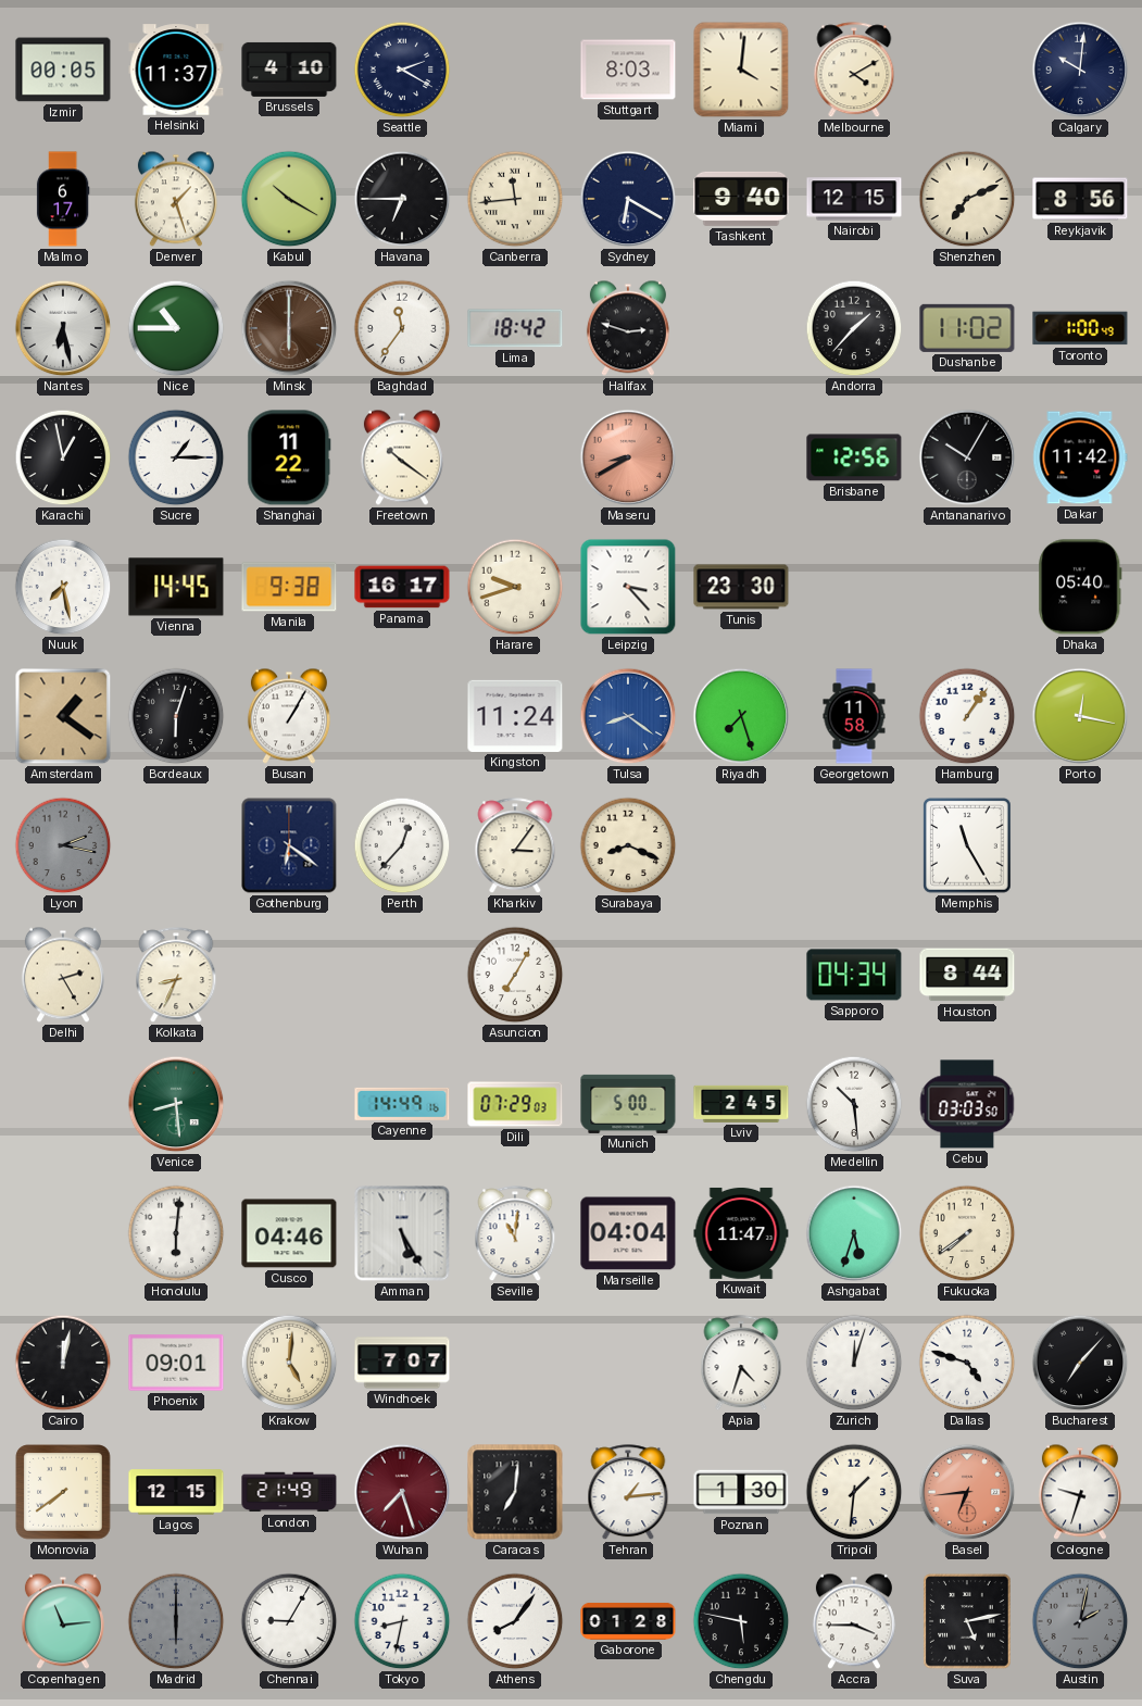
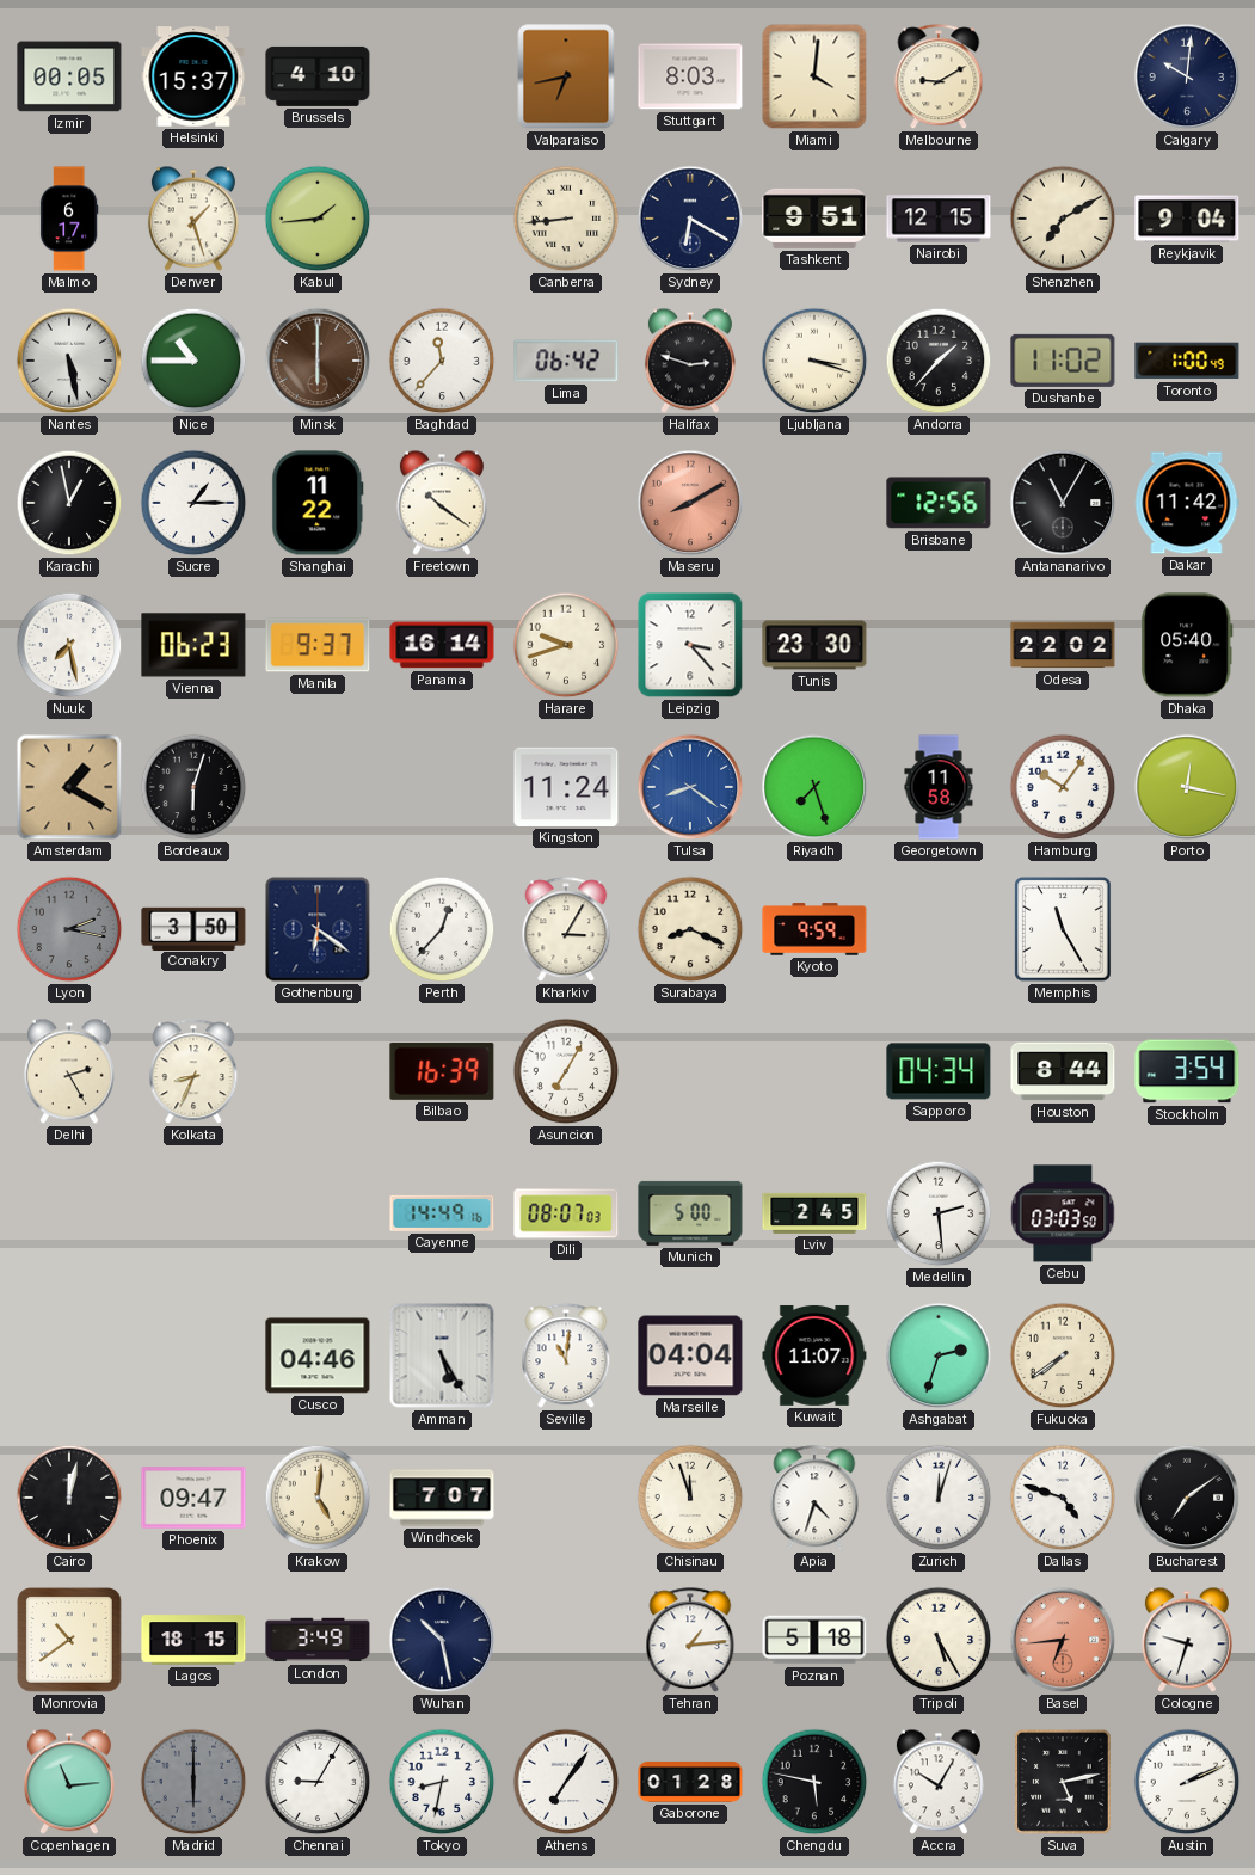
Helsinki: 11:37 -> 15:37 (193, 76)
Seattle: 2:20 -> none (402, 70)
Valparaiso: none -> 6:43 (566, 76)
Melbourne: 4:10 -> 9:10 (939, 78)
Kabul: 10:20 -> 1:44 (318, 219)
Havana: 6:45 -> none (402, 199)
Canberra: 11:44 -> 8:44 (566, 219)
Tashkent: 9:40 -> 9:51 (814, 219)
Shenzhen: 7:11 -> 7:10 (1063, 219)
Reykjavik: 8:56 -> 9:04 (1187, 219)
Nantes: 6:28 -> 5:28 (69, 361)
Baghdad: 11:36 -> 11:37 (442, 361)
Lima: 18:42 -> 06:42 (566, 361)
Ljubljana: none -> 3:18 (814, 361)
Maseru: 8:40 -> 8:10 (690, 503)
Antananarivo: 10:05 -> 11:05 (1063, 503)
Vienna: 14:45 -> 06:23 (193, 645)
Manila: 9:38 -> 9:37 (318, 645)
Panama: 16:17 -> 16:14 (442, 645)
Odesa: none -> 22:02 (1063, 645)
Amsterdam: 1:21 -> 1:20 (69, 787)
Busan: 1:05 -> none (289, 716)
Hamburg: 1:06 -> 10:06 (1063, 787)
Conakry: none -> 3:50 (193, 928)
Kharkiv: 3:06 -> 3:05 (566, 930)
Kyoto: none -> 9:59 (814, 929)
Bilbao: none -> 16:39 (442, 1071)
Stockholm: none -> 3:54 (1187, 1071)
Venice: 8:29 -> none (176, 1104)
Dili: 07:29 -> 08:07 (566, 1213)
Medellin: 10:29 -> 2:29 (939, 1213)
Honolulu: 6:01 -> none (176, 1233)
Kuwait: 11:47 -> 11:07 (814, 1355)
Ashgabat: 5:33 -> 2:33 (939, 1355)
Phoenix: 09:01 -> 09:47 (193, 1498)
Chisinau: none -> 11:57 (690, 1498)
Bucharest: 7:07 -> 7:09 (1187, 1498)
Monrovia: 7:39 -> 10:39 (69, 1640)
Lagos: 12:15 -> 18:15 (193, 1640)
London: 21:49 -> 3:49 (318, 1640)
Wuhan: 7:27 -> 10:28 (442, 1640)
Wuhan dial: burgundy -> navy (442, 1640)
Caracas: 7:01 -> none (515, 1492)
Poznan: 1:30 -> 5:18 (814, 1640)
Tripoli: 1:31 -> 5:25 (939, 1640)
Athens: 8:06 -> 7:06 (566, 1782)
Accra: 3:45 -> 10:05 (939, 1782)
Austin: 2:02 -> 2:11 (1187, 1782)
Austin dial: grey -> white (1187, 1782)
